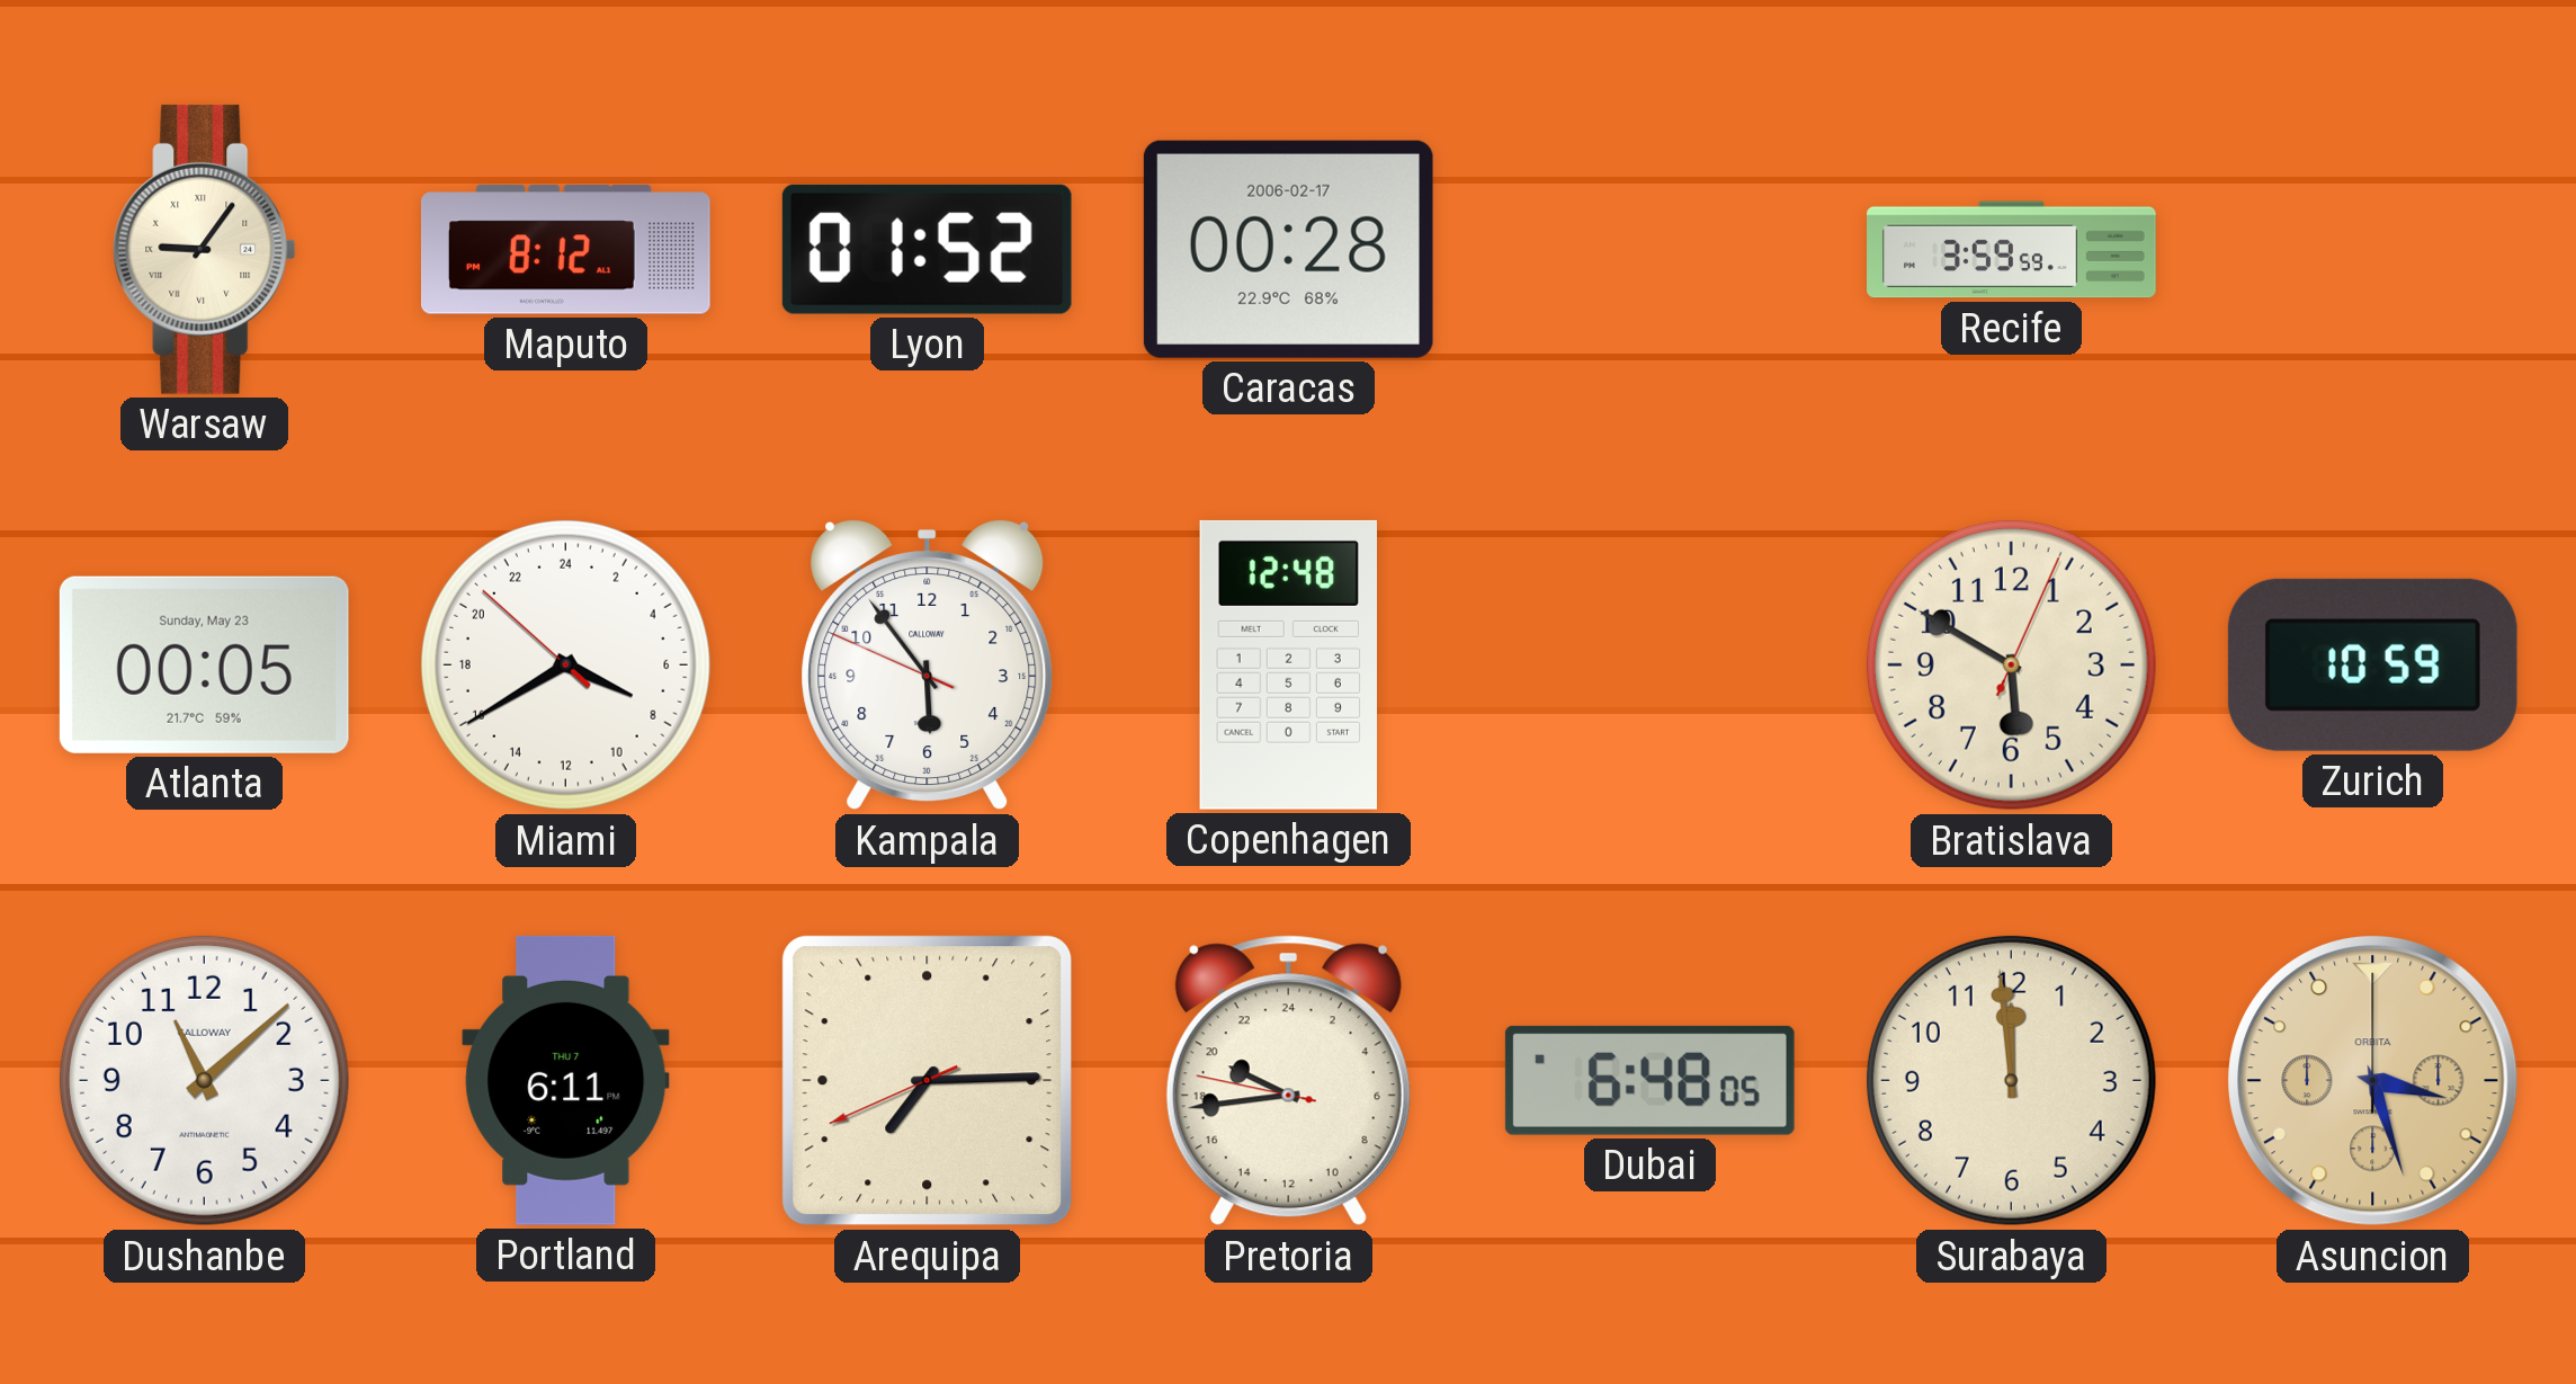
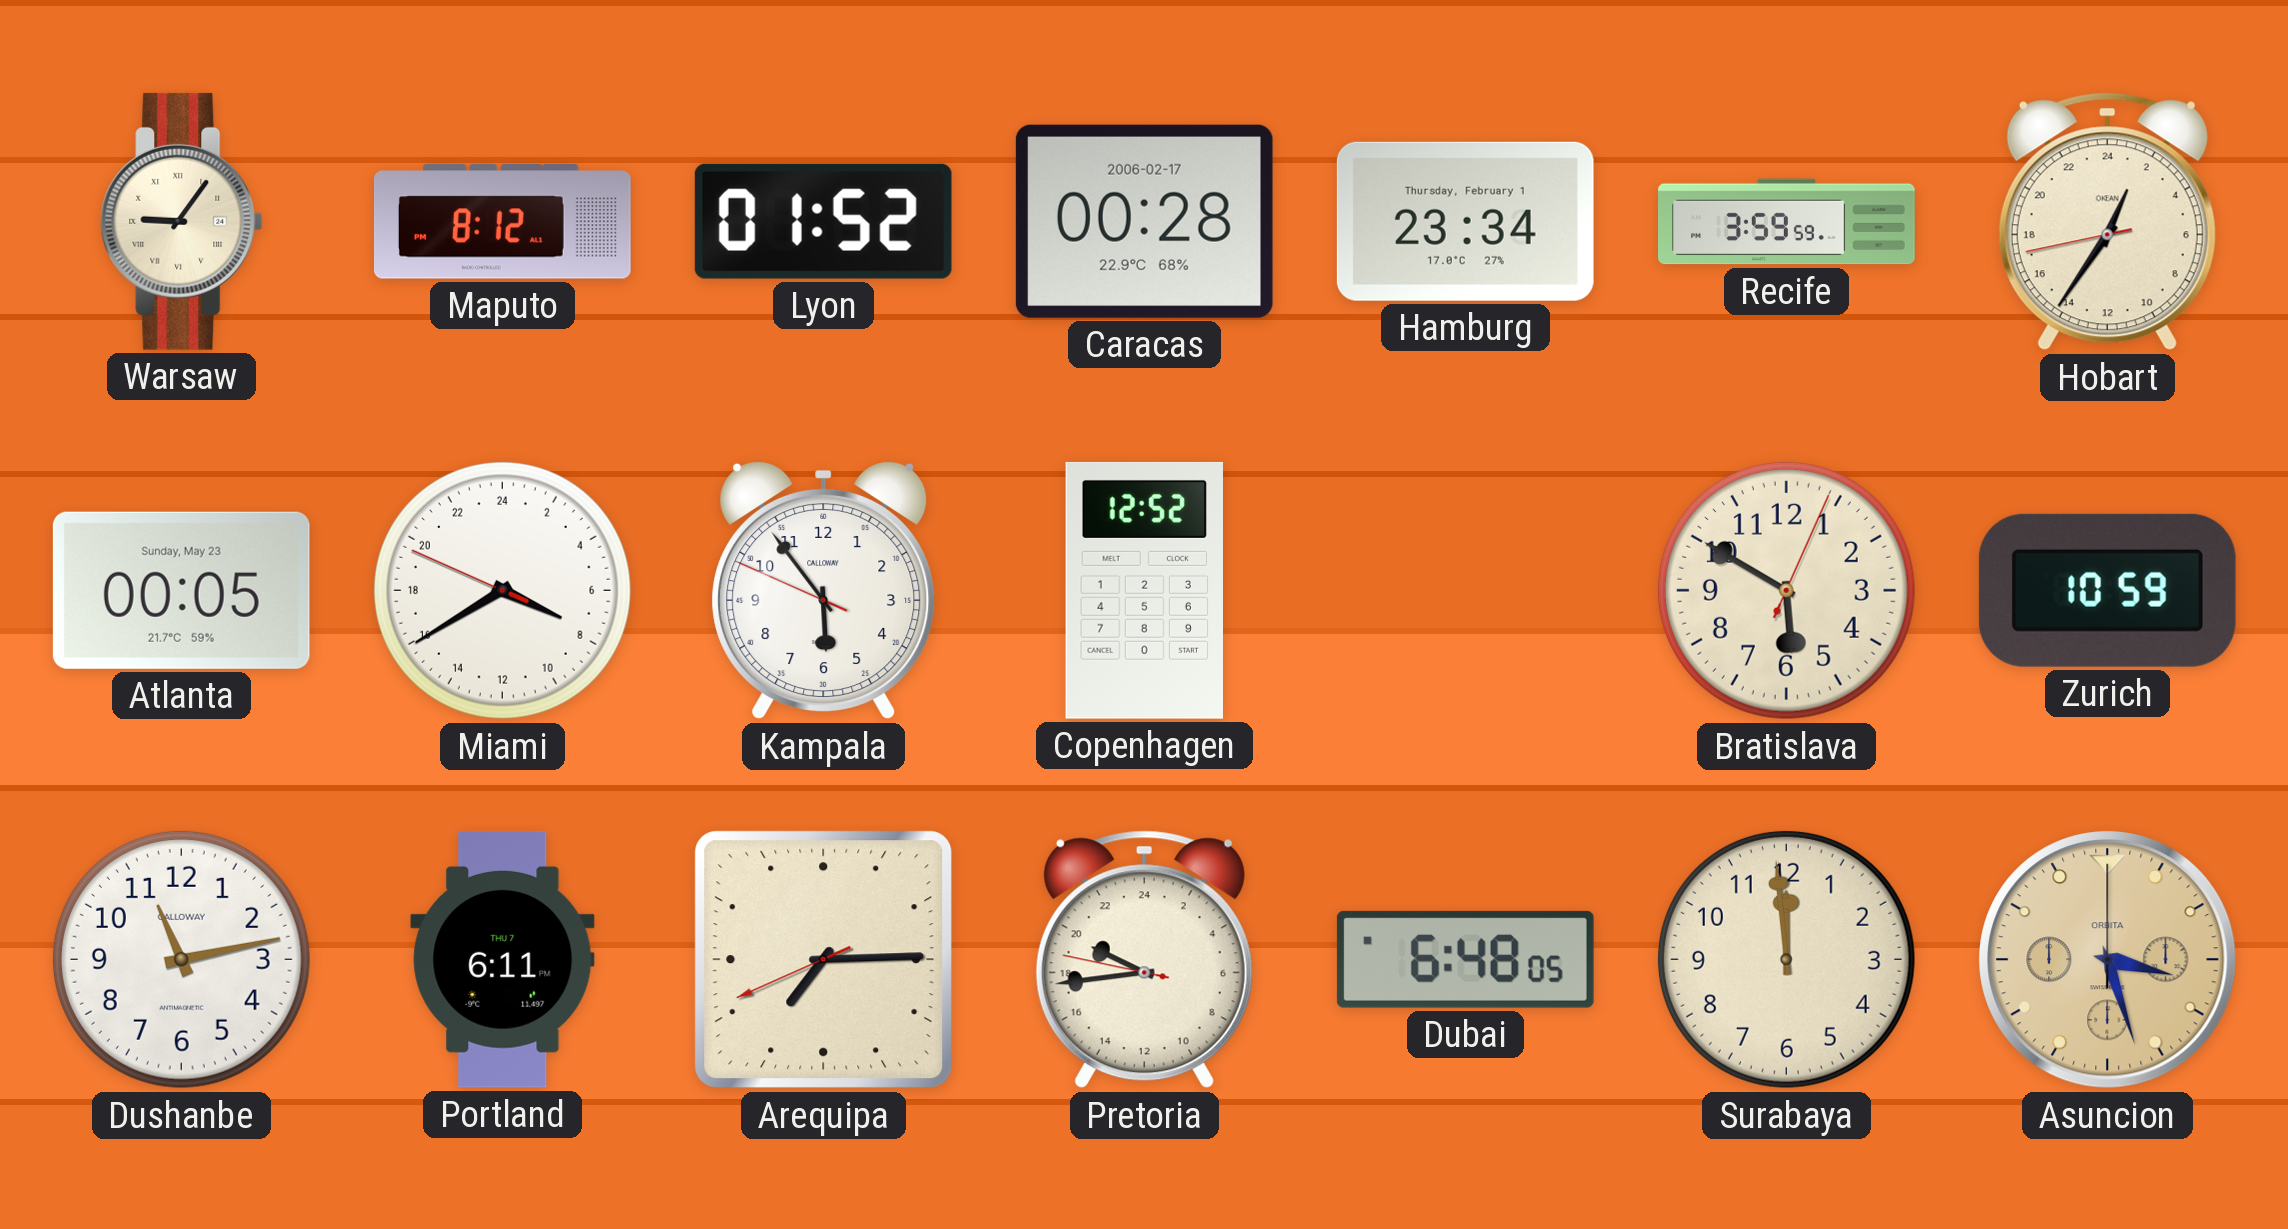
Hamburg: none -> 23:34 (1465, 221)
Hobart: none -> 1:35 (2107, 222)
Miami: 7:39:52 -> 7:39:49 (502, 590)
Copenhagen: 12:48 -> 12:52 (1144, 590)
Dushanbe: 11:08 -> 11:13 (181, 959)
